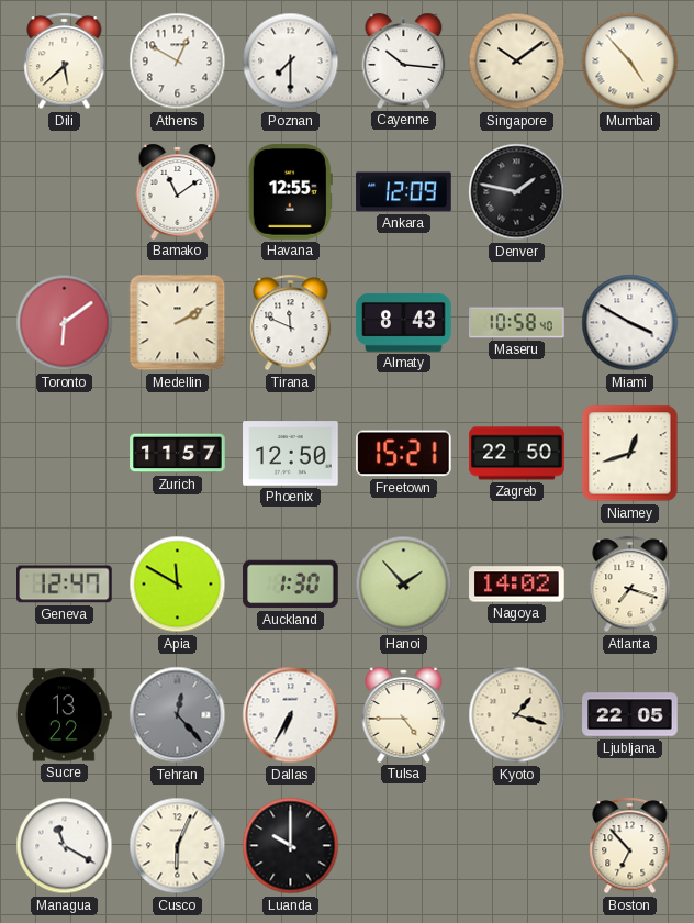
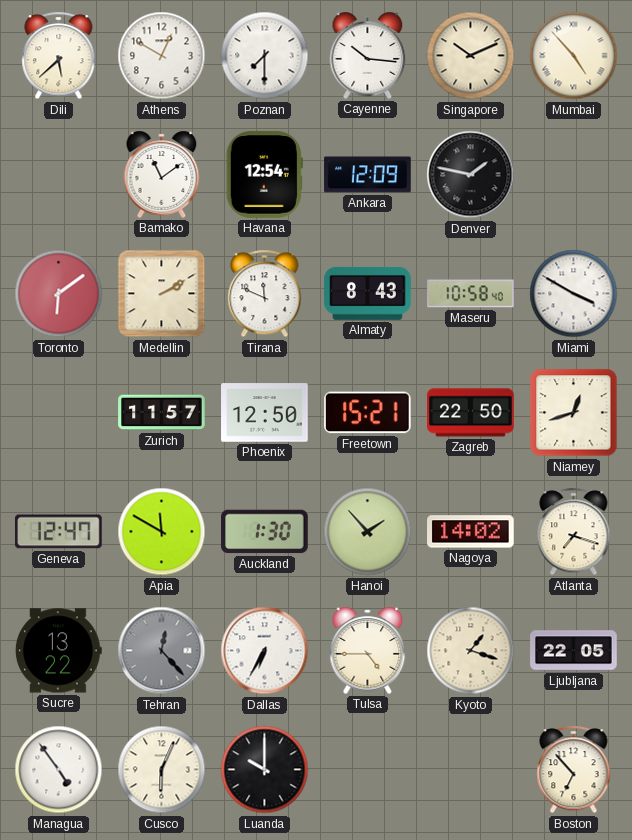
Singapore: 10:09 -> 10:11 (471, 56)
Havana: 12:55 -> 12:54 (264, 175)
Managua: 11:20 -> 4:54 (59, 770)
